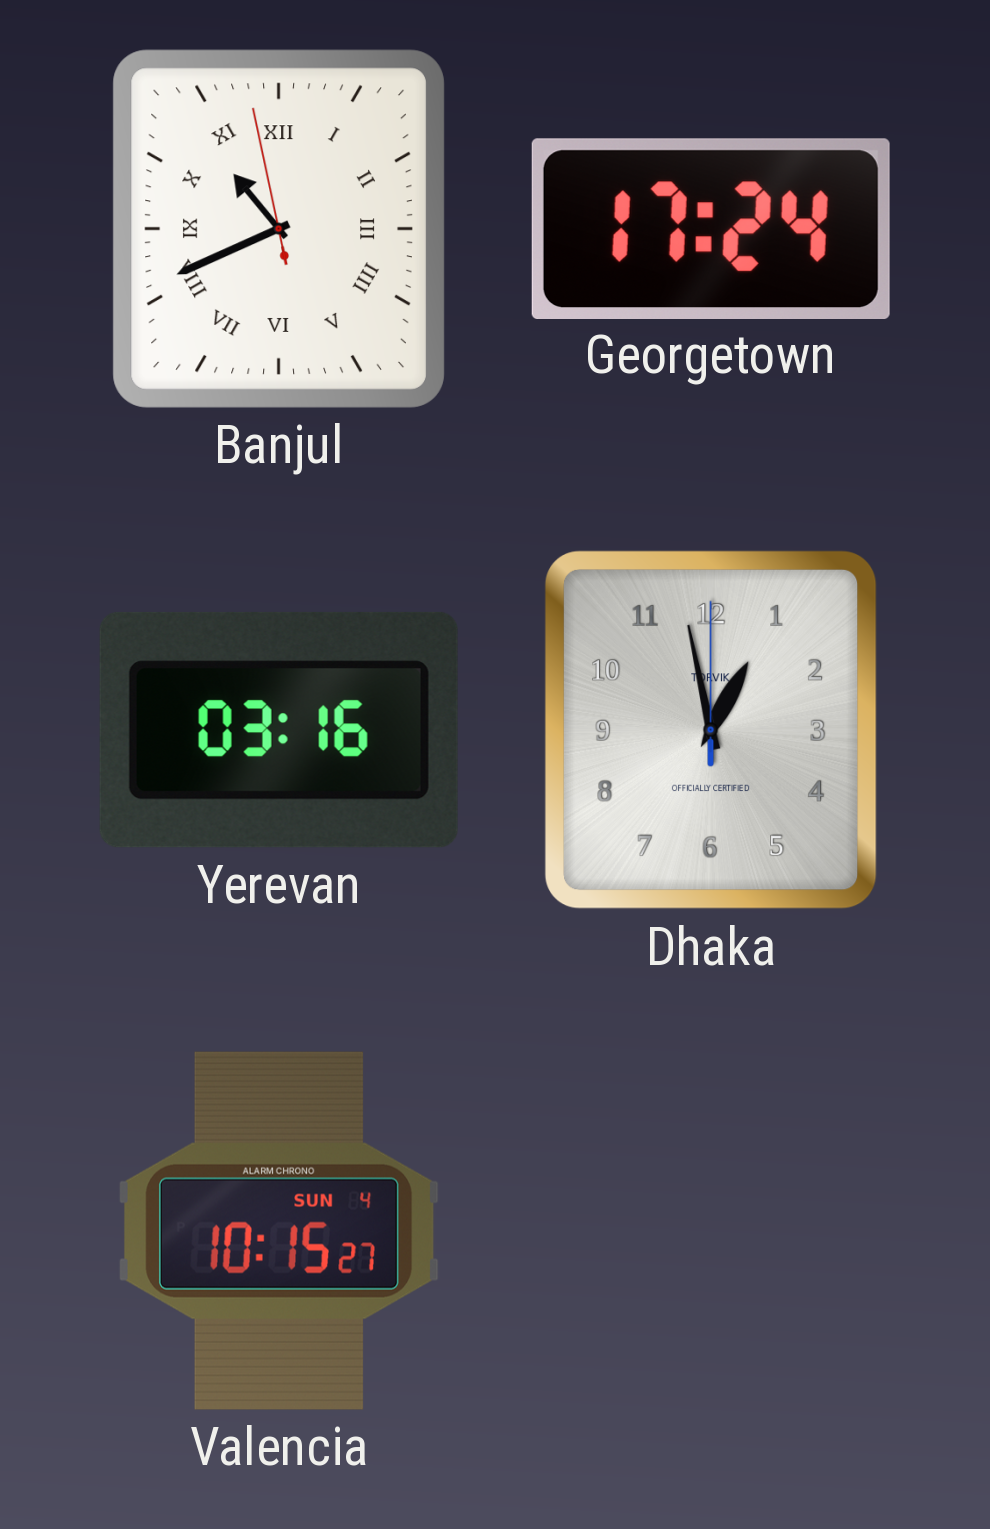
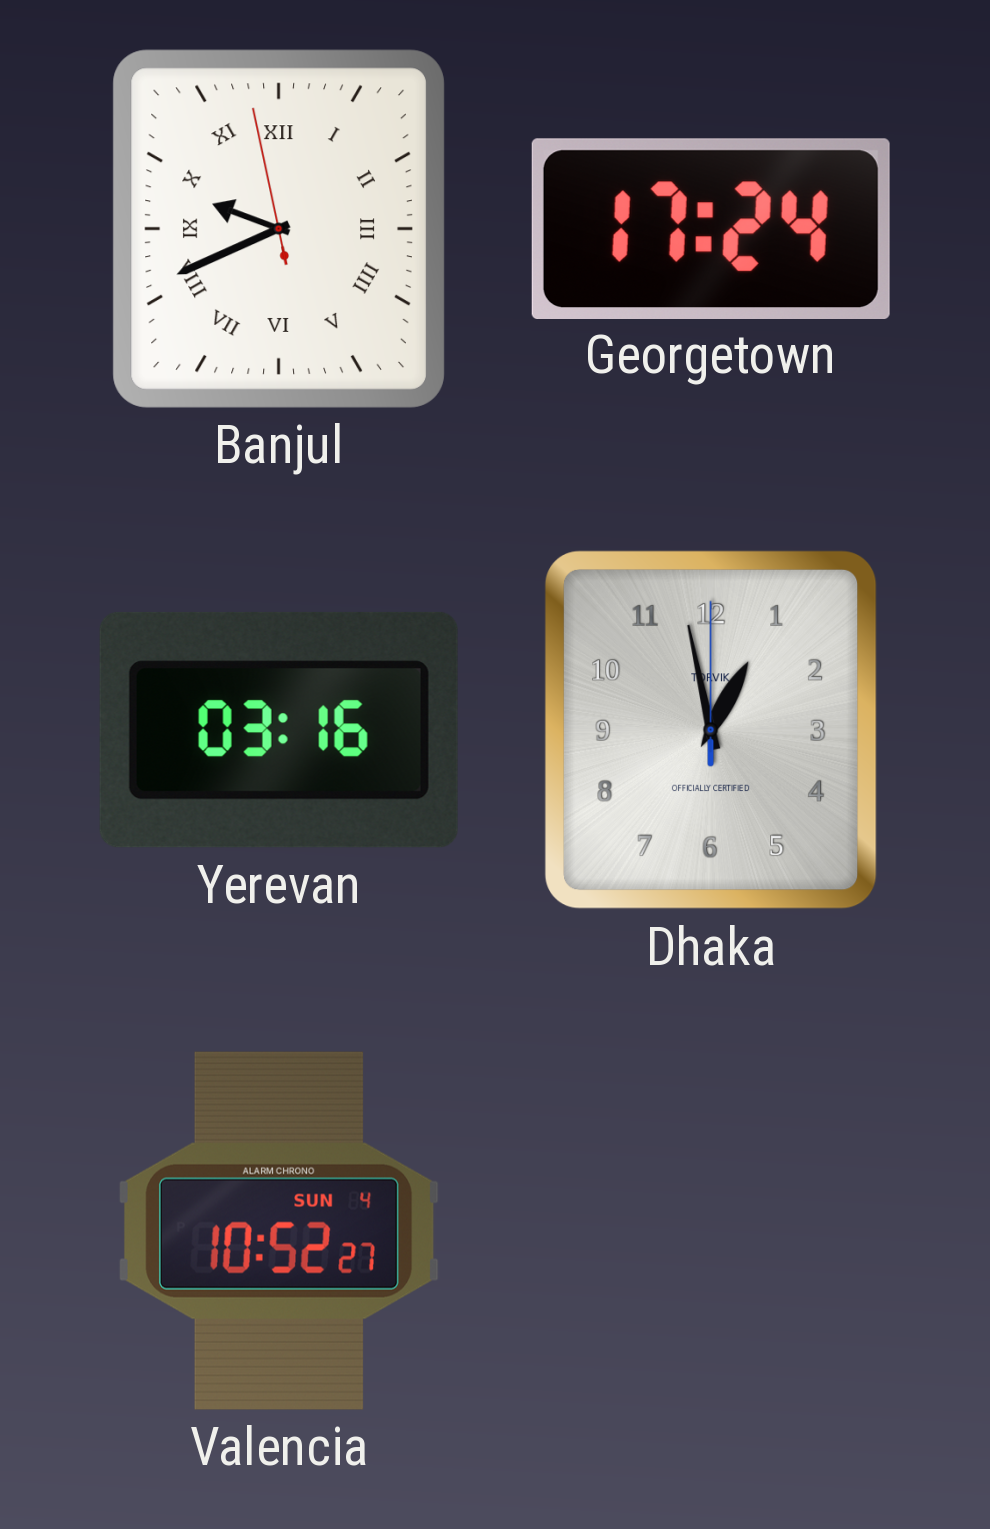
Banjul: 10:40 -> 9:40 (279, 229)
Valencia: 10:15 -> 10:52 (280, 1231)
